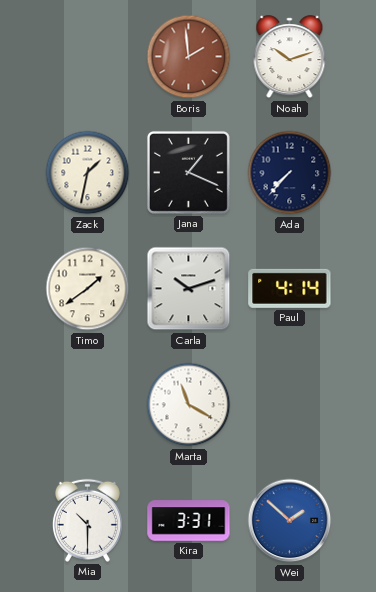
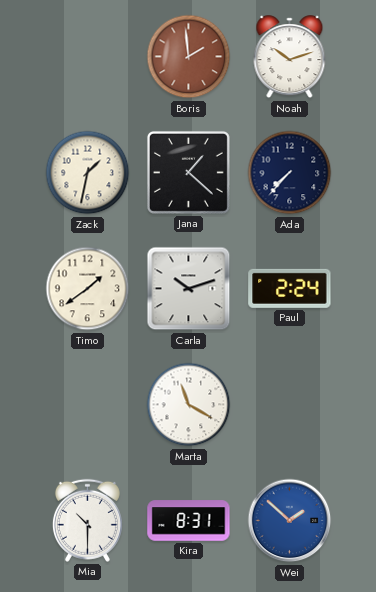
Jana: 1:19 -> 1:22 (188, 172)
Paul: 4:14 -> 2:24 (290, 288)
Kira: 3:31 -> 8:31 (189, 521)
